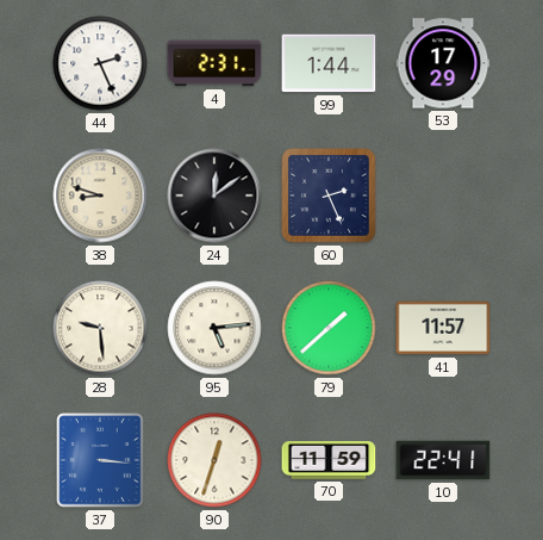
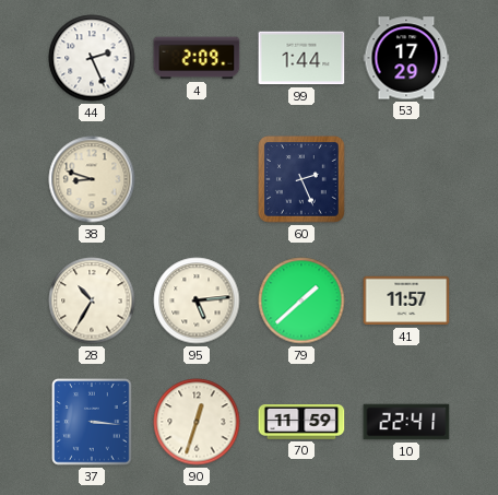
4: 2:31 -> 2:09 (197, 58)
24: 12:09 -> none (214, 195)
28: 9:29 -> 10:35 (92, 300)
